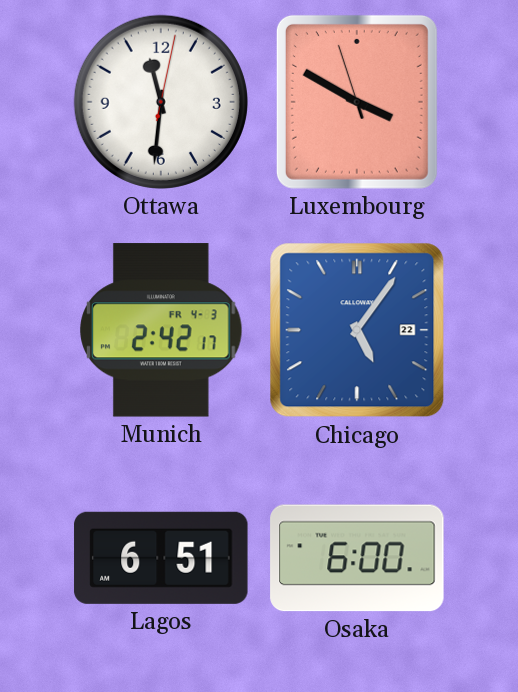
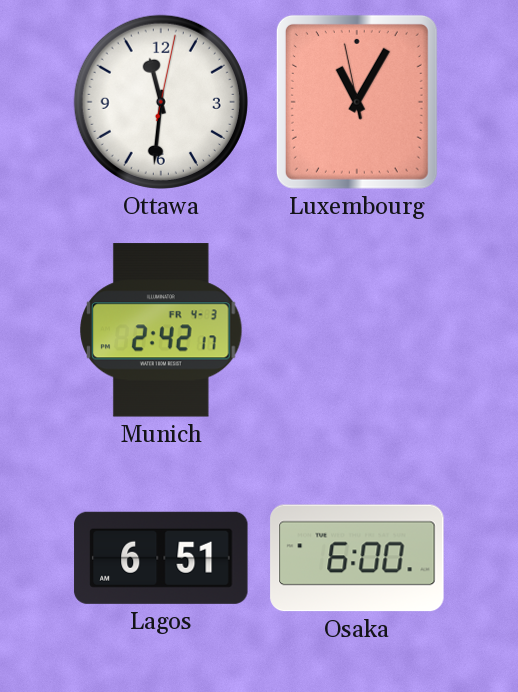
Luxembourg: 3:49 -> 11:04 (357, 102)
Chicago: 5:06 -> none (357, 330)
